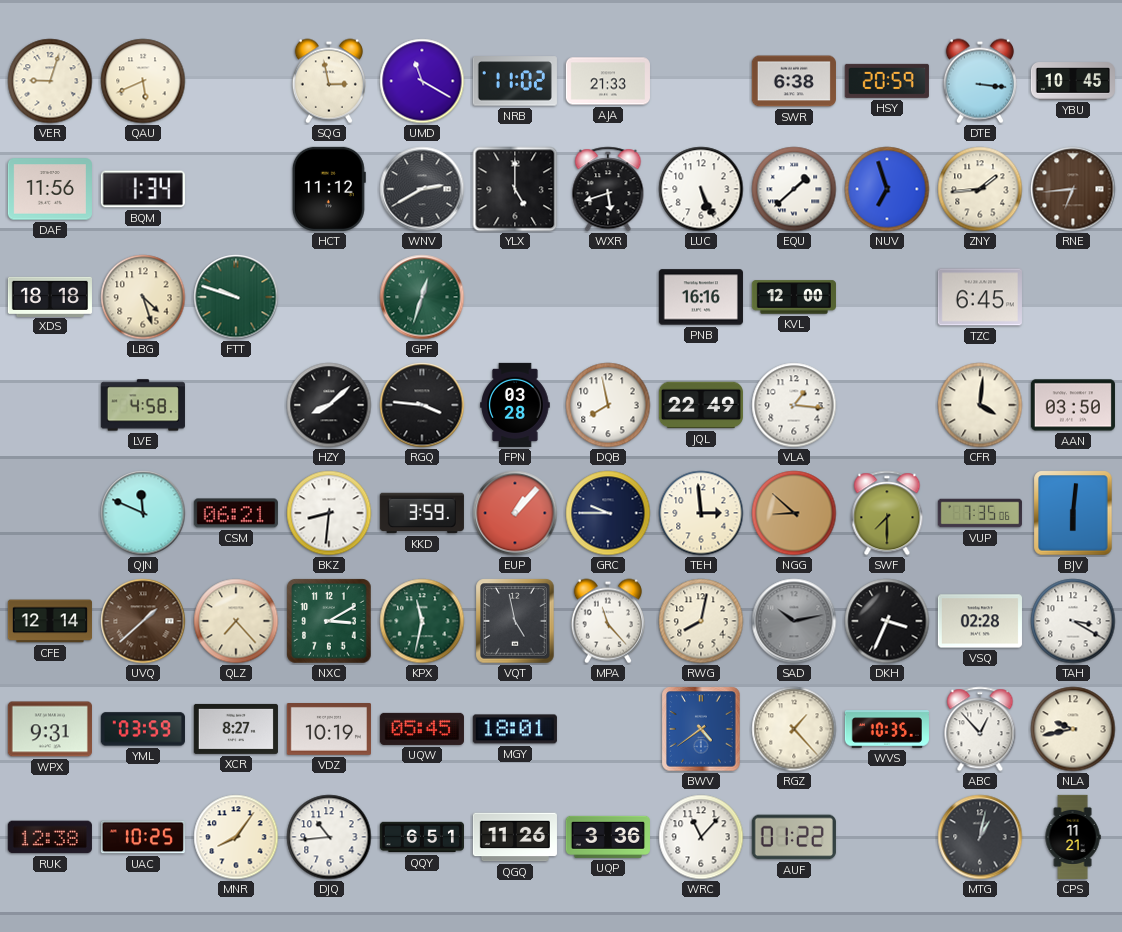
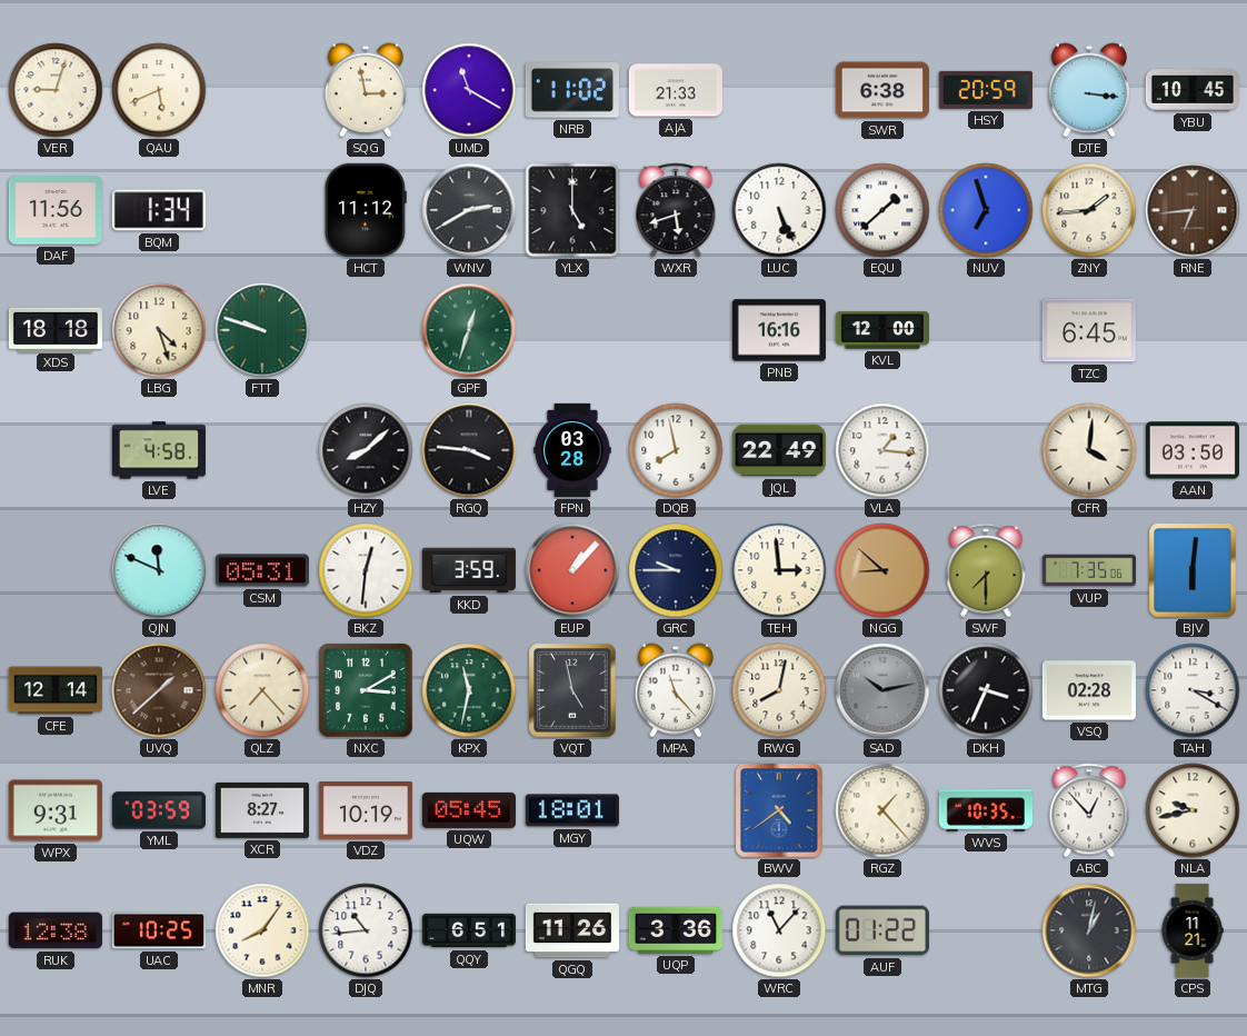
CSM: 06:21 -> 05:31 (262, 570)
BKZ: 8:31 -> 12:31 (366, 570)
